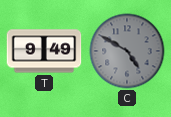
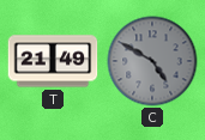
T: 9:49 -> 21:49 (53, 61)
